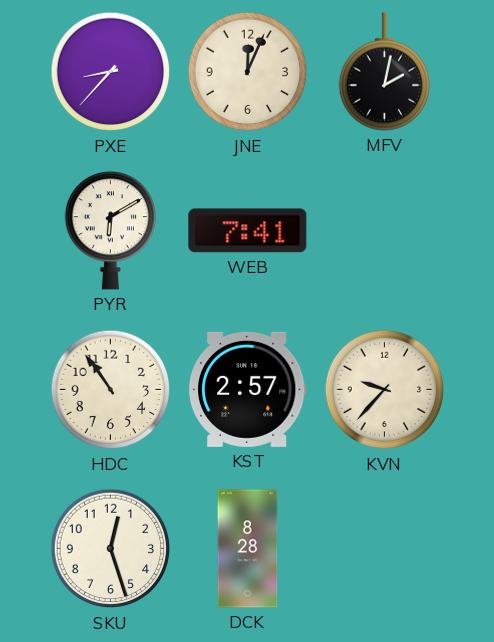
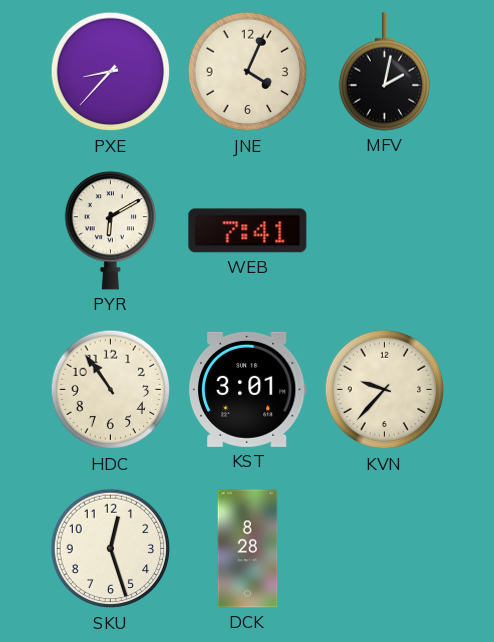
JNE: 12:04 -> 4:04 (248, 72)
KST: 2:57 -> 3:01 (247, 389)
